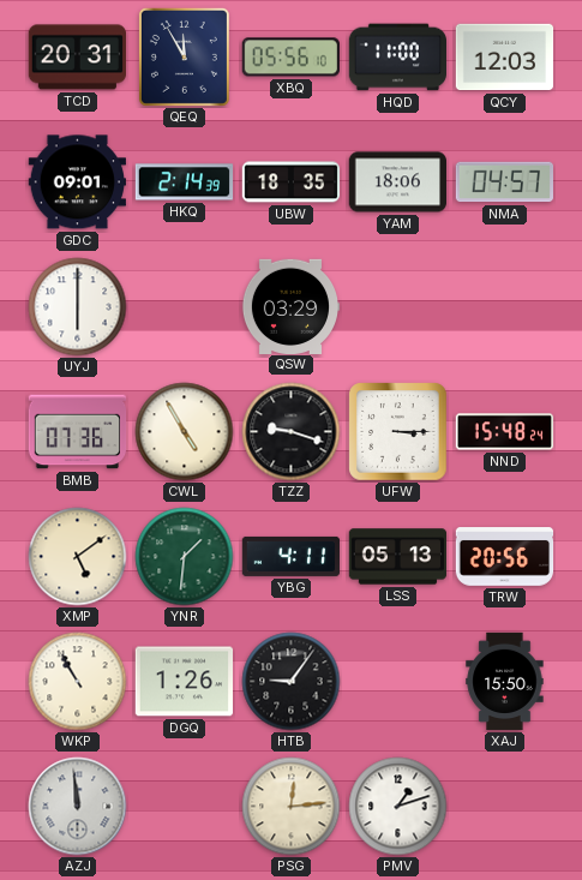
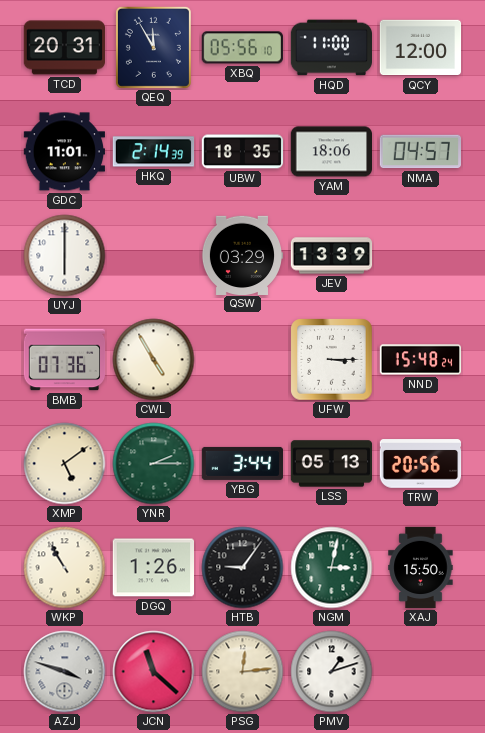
QCY: 12:03 -> 12:00 (421, 48)
GDC: 09:01 -> 11:01 (64, 152)
JEV: none -> 13:39 (332, 256)
TZZ: 9:18 -> none (292, 432)
YNR: 1:31 -> 2:15 (154, 464)
YBG: 4:11 -> 3:44 (243, 463)
NGM: none -> 3:02 (332, 568)
AZJ: 11:59 -> 3:48 (65, 672)
JCN: none -> 11:22 (154, 672)
